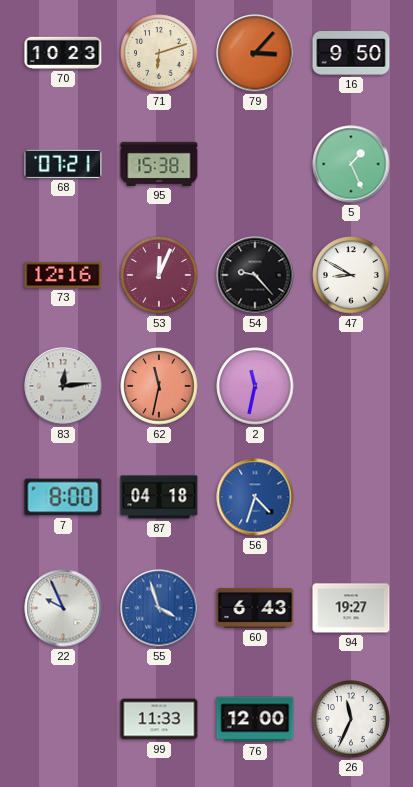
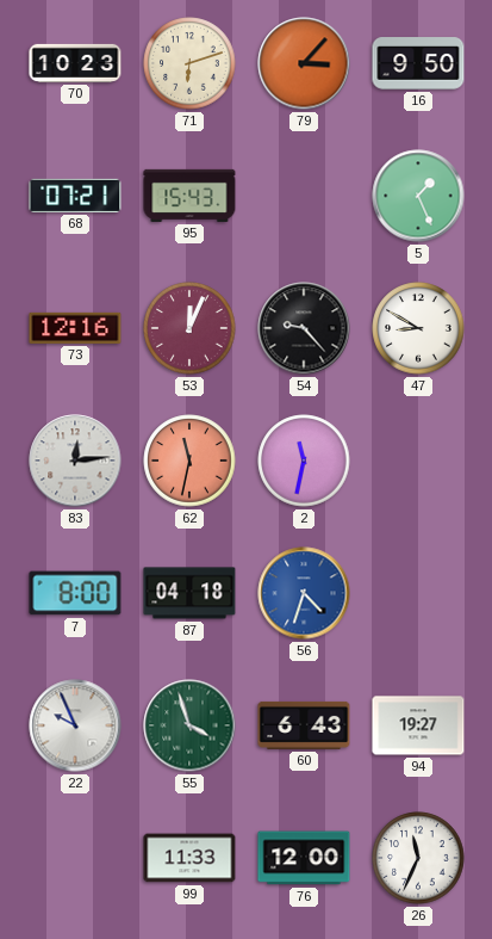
95: 15:38 -> 15:43 (189, 196)
55 dial: blue -> green (189, 725)
